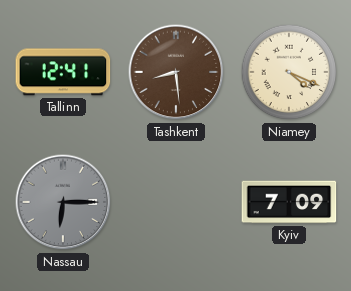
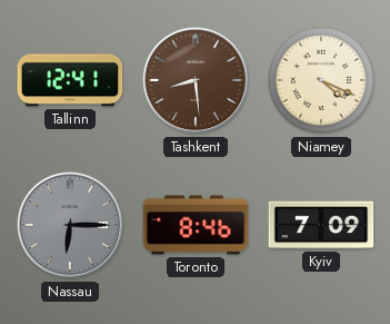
Toronto: none -> 8:46 (196, 225)
